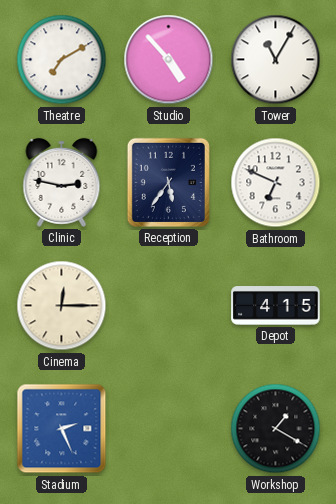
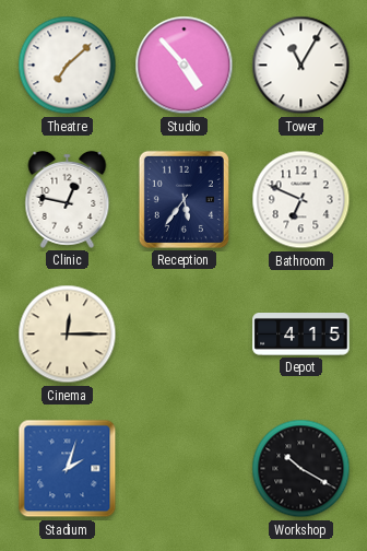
Theatre: 7:10 -> 7:08 (68, 66)
Clinic: 2:47 -> 12:47 (68, 199)
Stadium: 2:26 -> 2:03 (68, 469)
Workshop: 1:20 -> 10:20 (301, 469)
